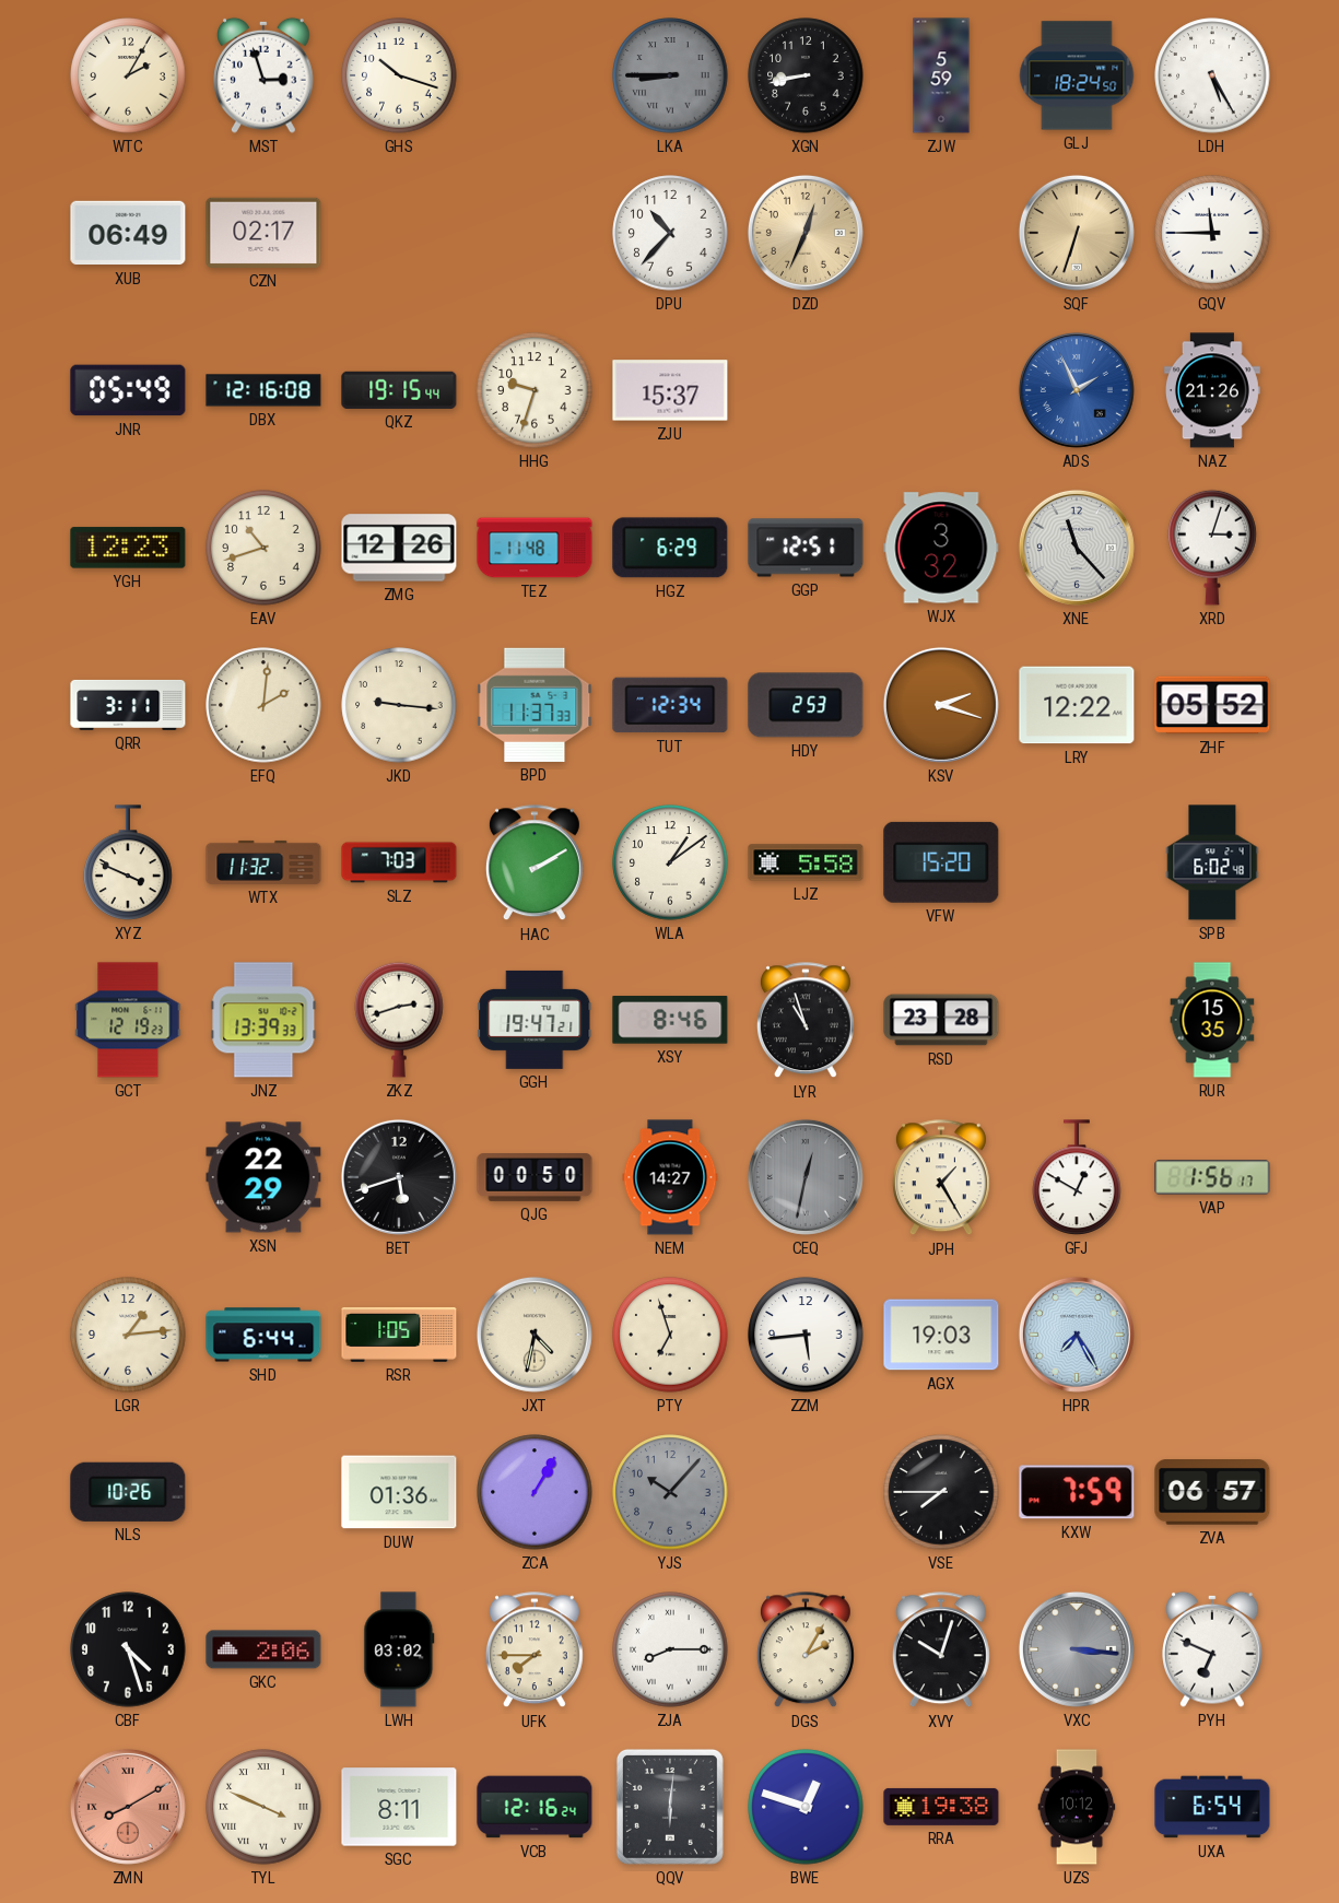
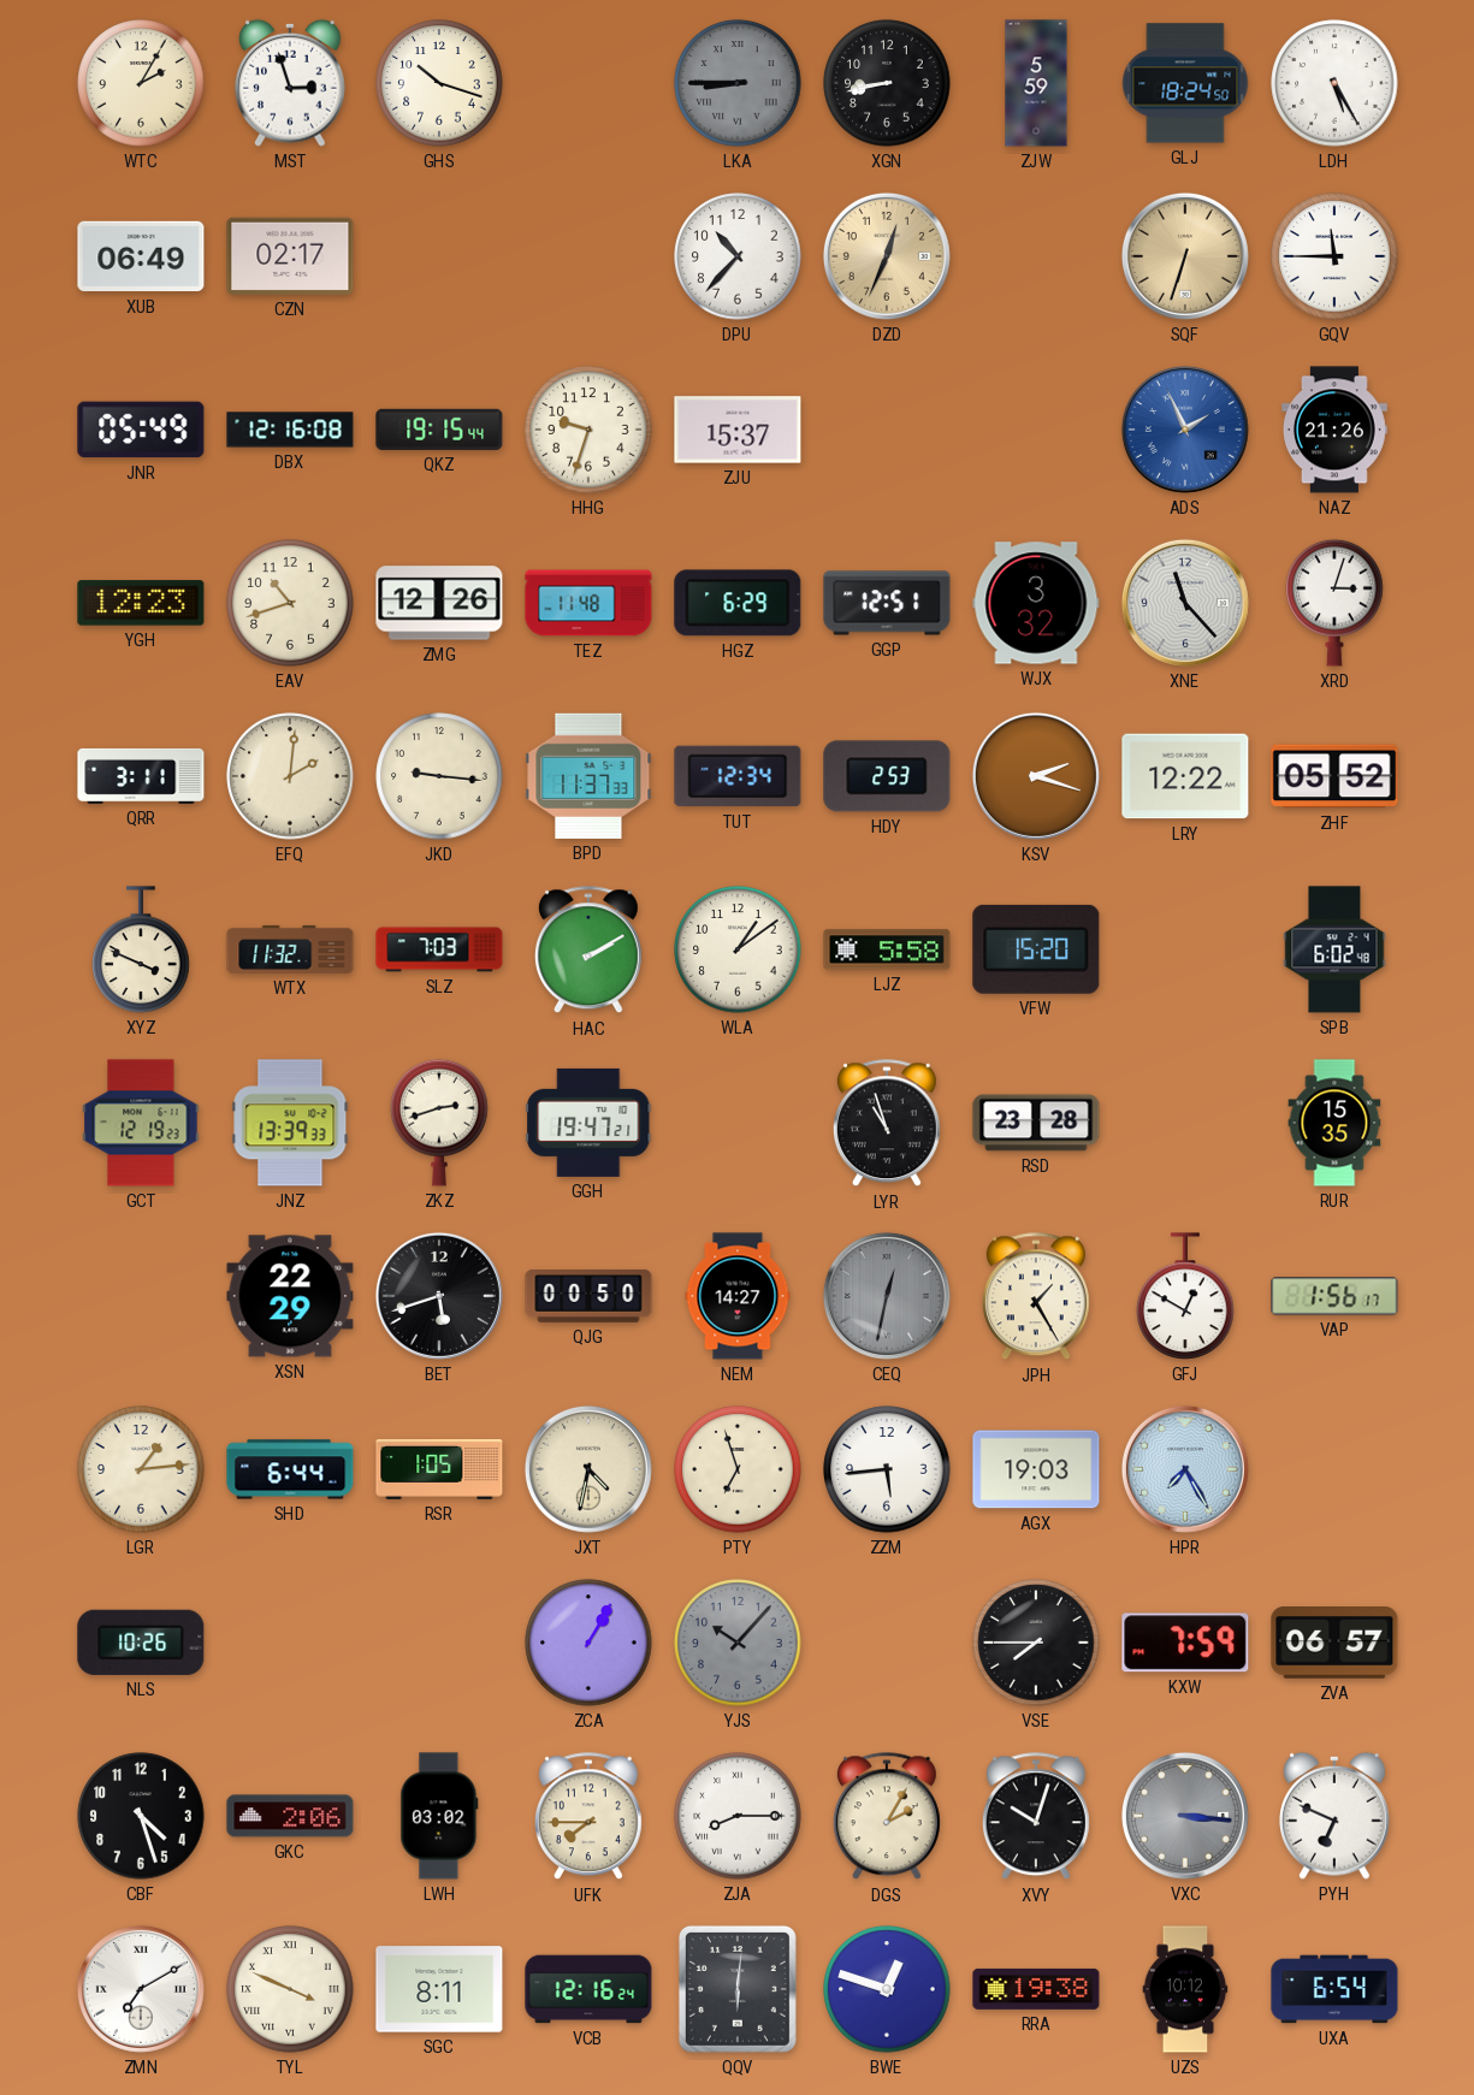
XSY: 8:46 -> none (670, 1020)
DUW: 01:36 -> none (399, 1492)
ZMN: 8:10 -> 7:10 (141, 1989)
ZMN dial: salmon -> white (141, 1989)
